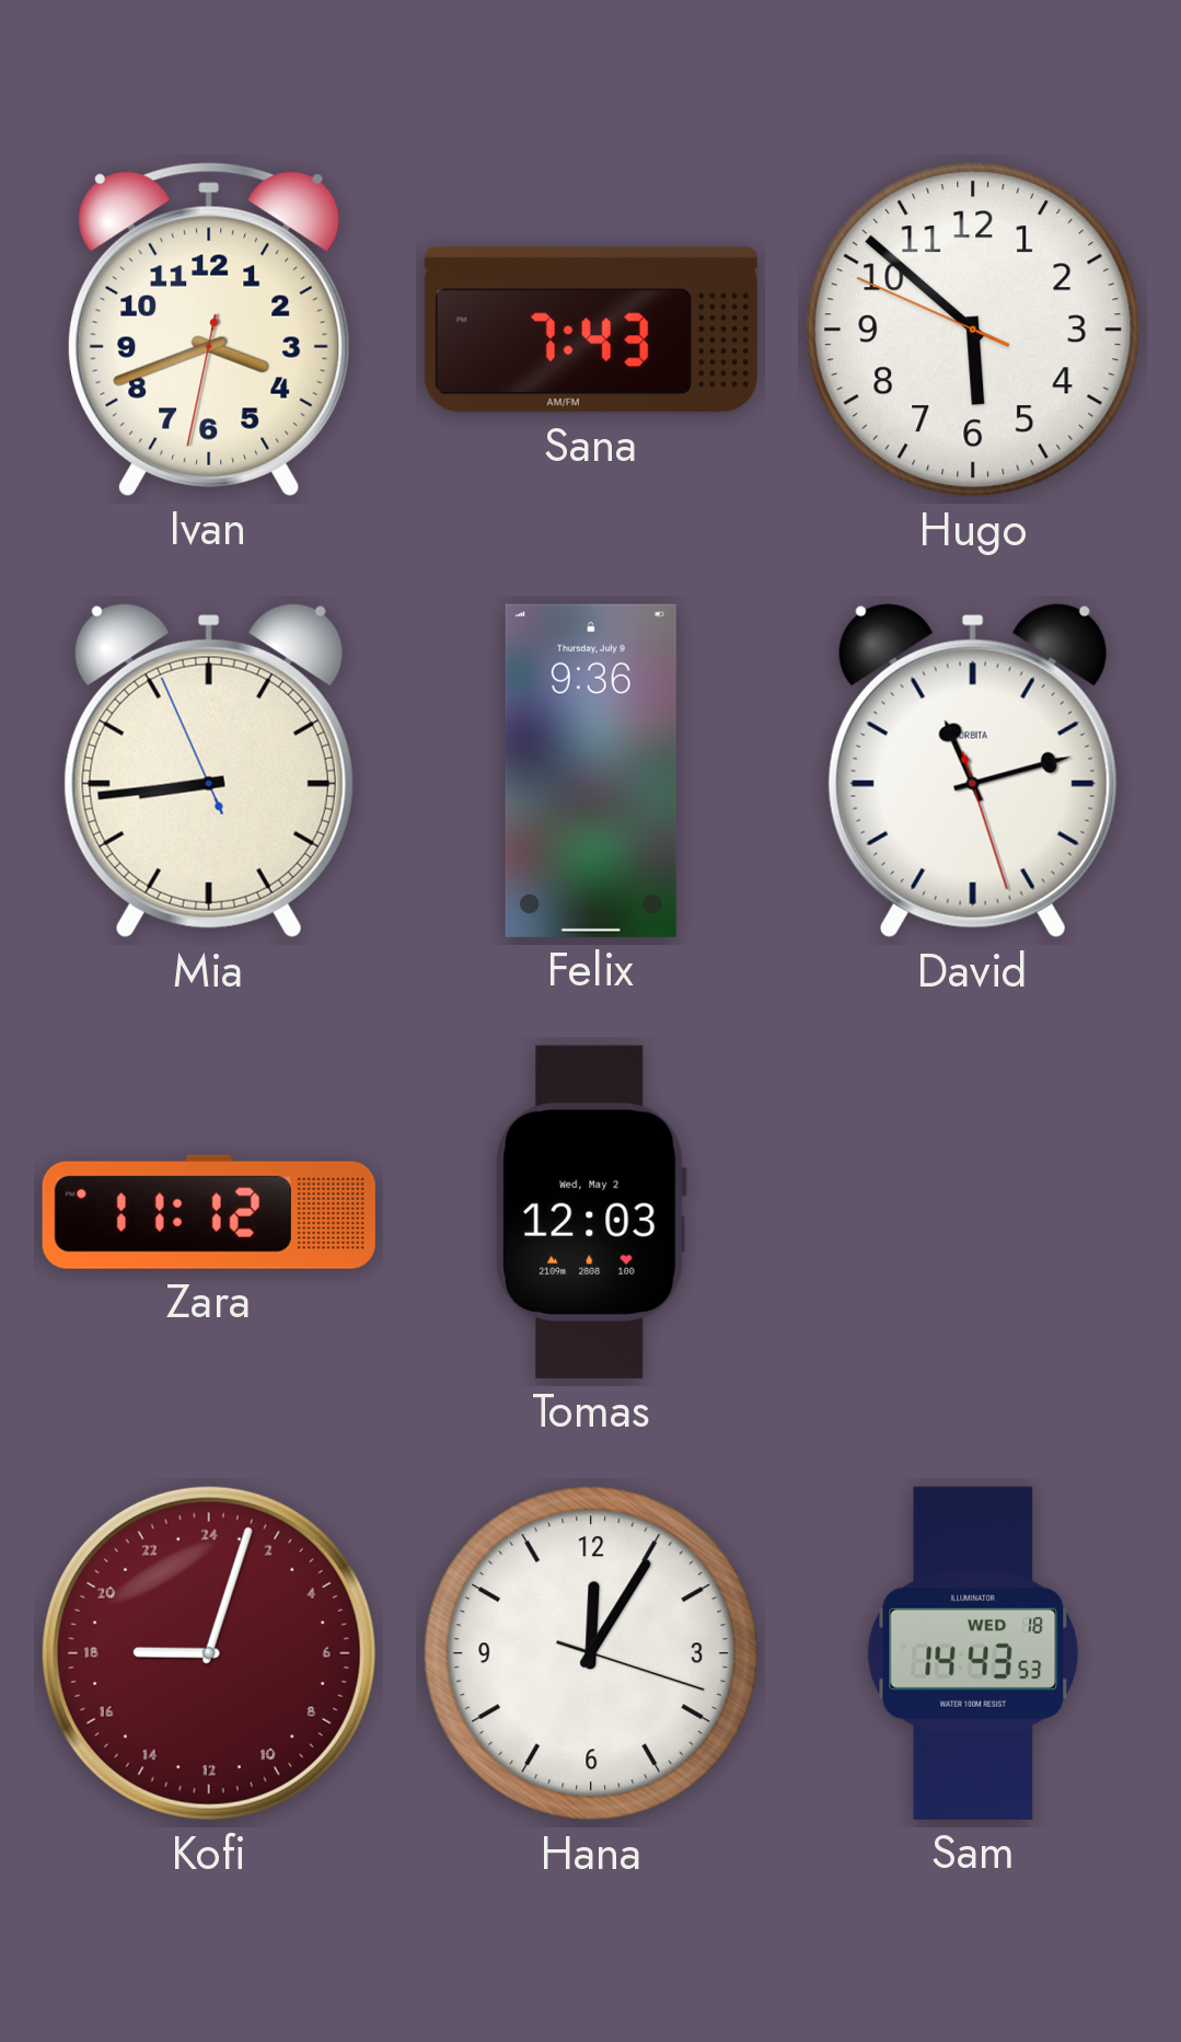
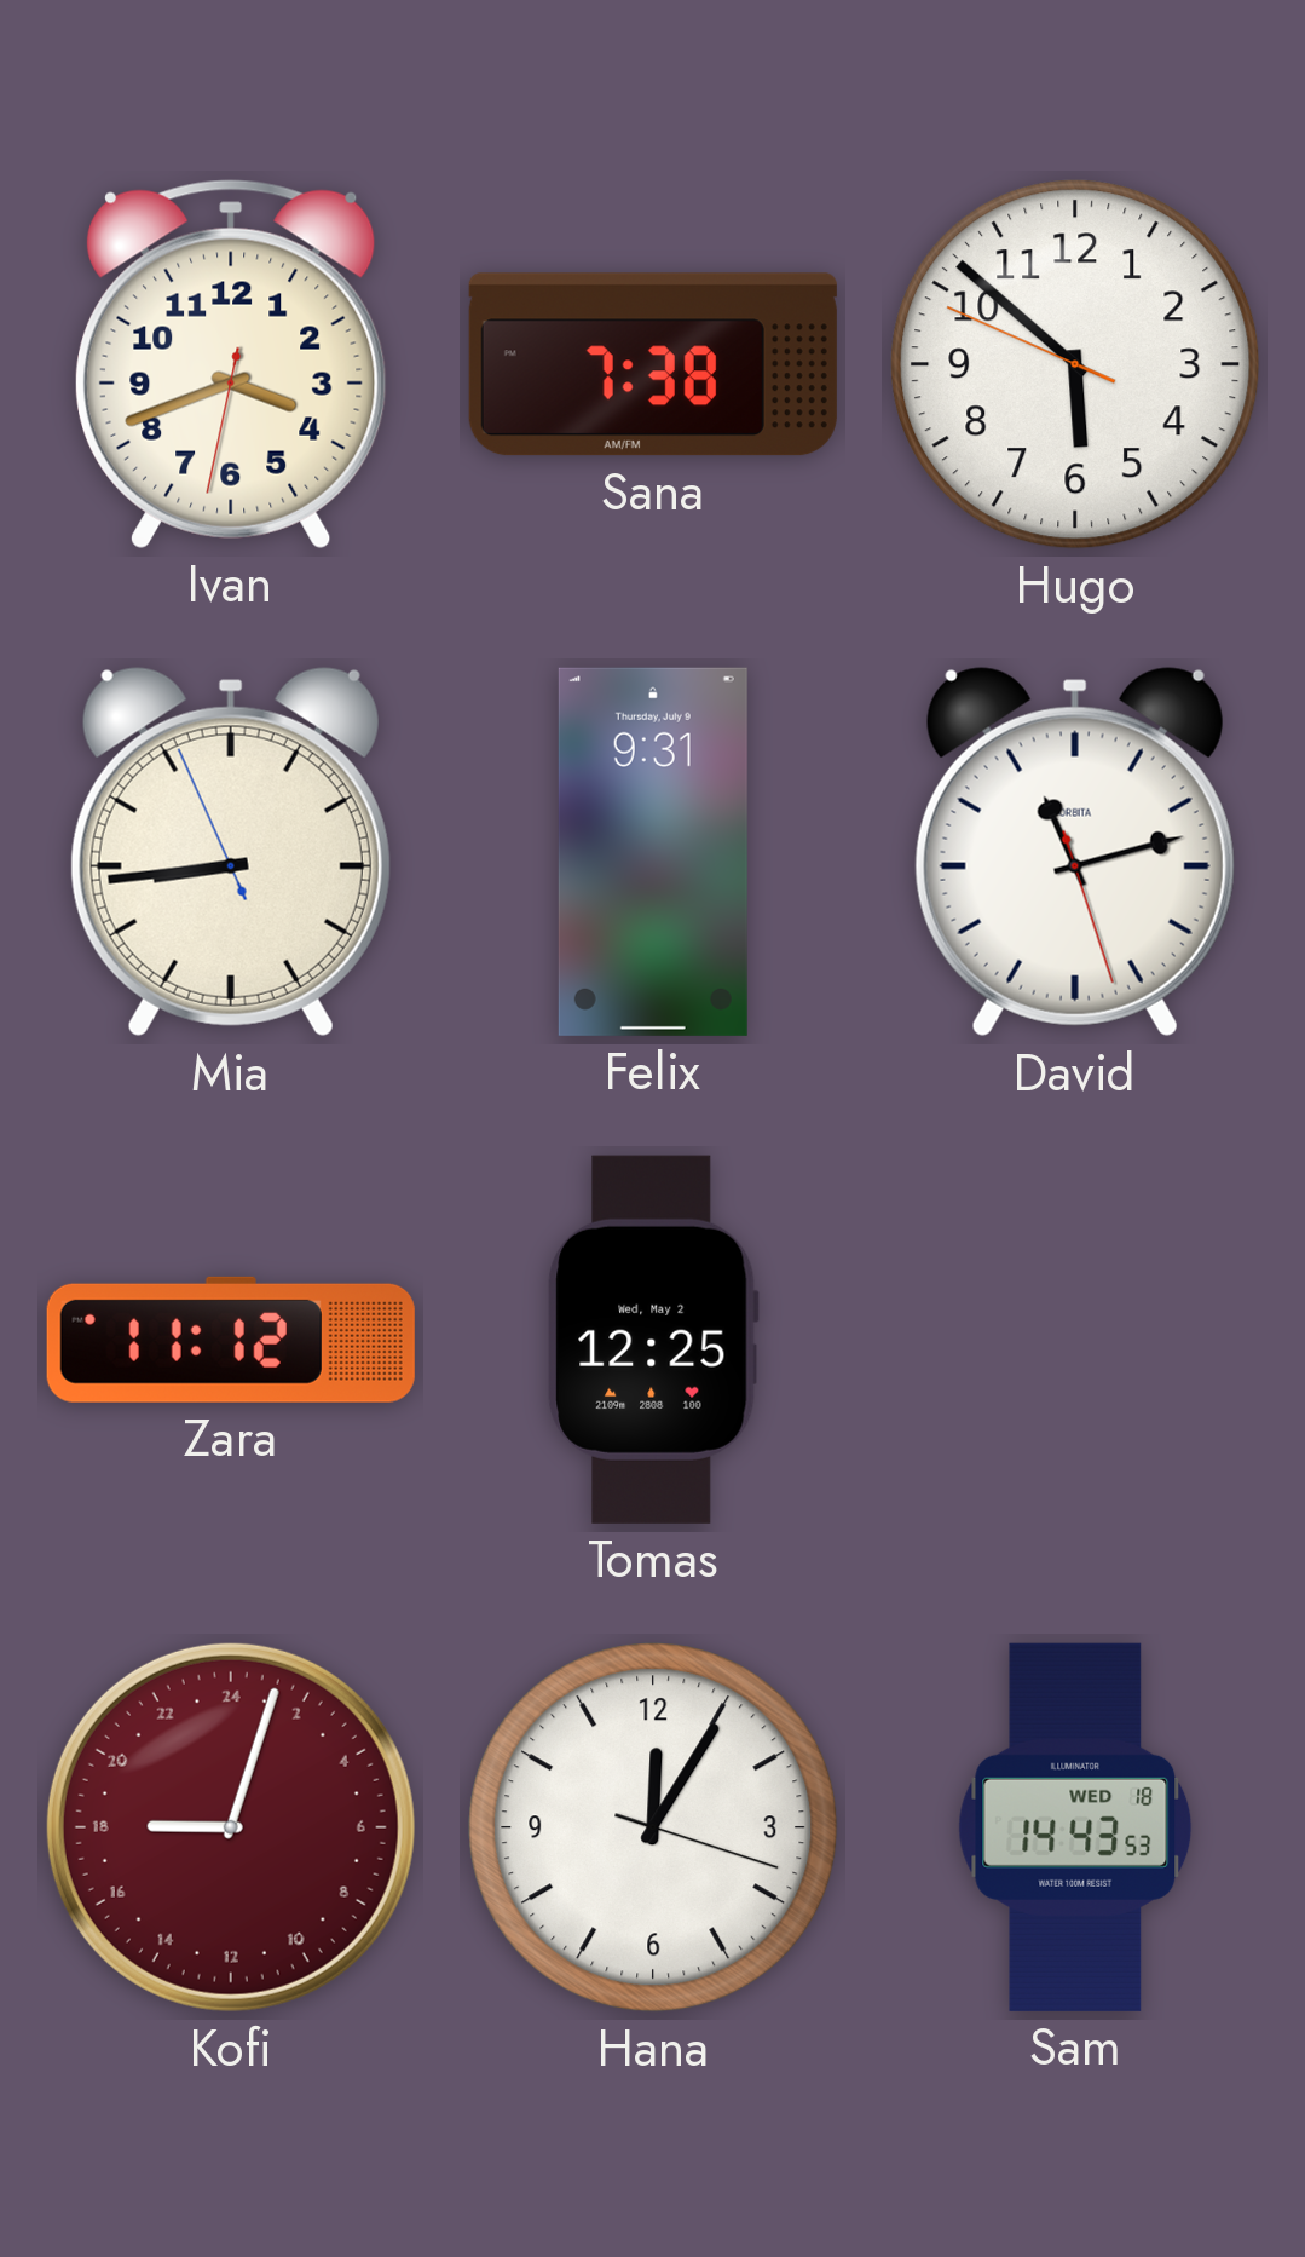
Sana: 7:43 -> 7:38 (653, 364)
Felix: 9:36 -> 9:31 (653, 852)
Tomas: 12:03 -> 12:25 (653, 1340)
